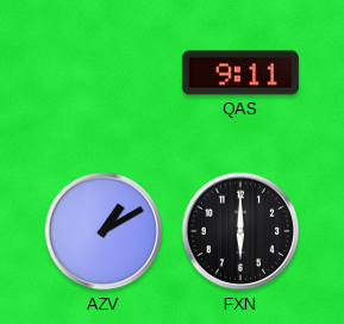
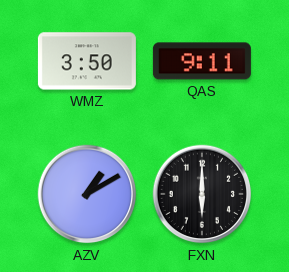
WMZ: none -> 3:50 (87, 61)
